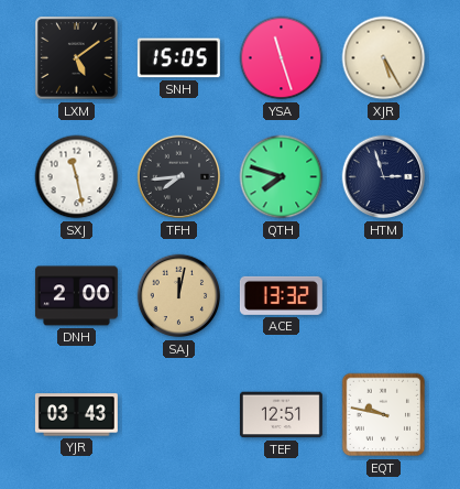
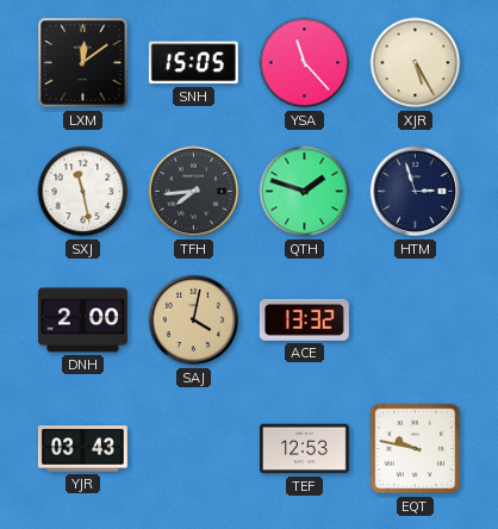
LXM: 5:09 -> 12:09 (83, 63)
YSA: 11:27 -> 11:23 (305, 63)
QTH: 7:48 -> 1:48 (305, 192)
SAJ: 12:02 -> 4:02 (194, 320)
TEF: 12:51 -> 12:53 (304, 449)
